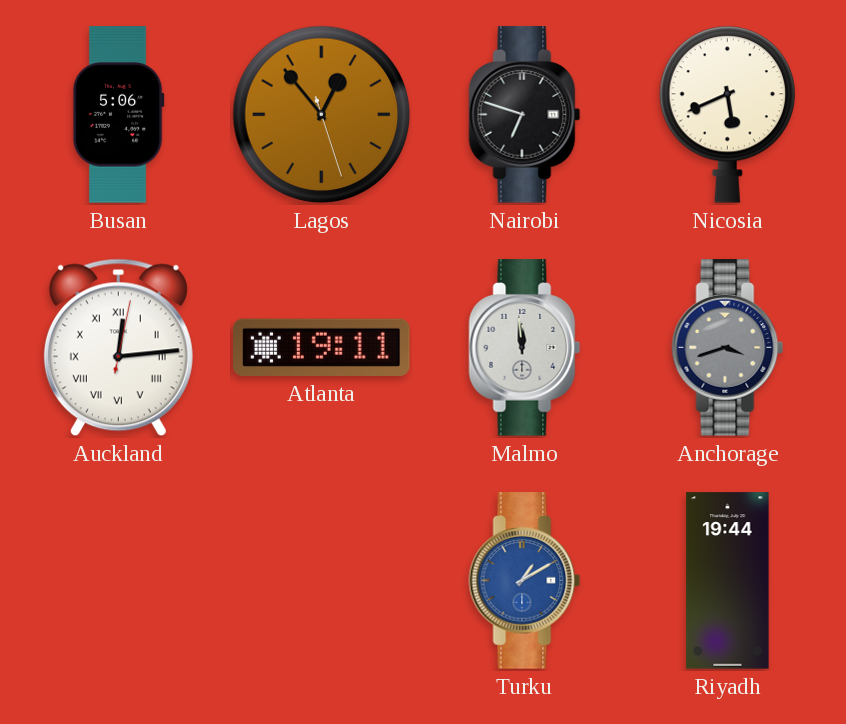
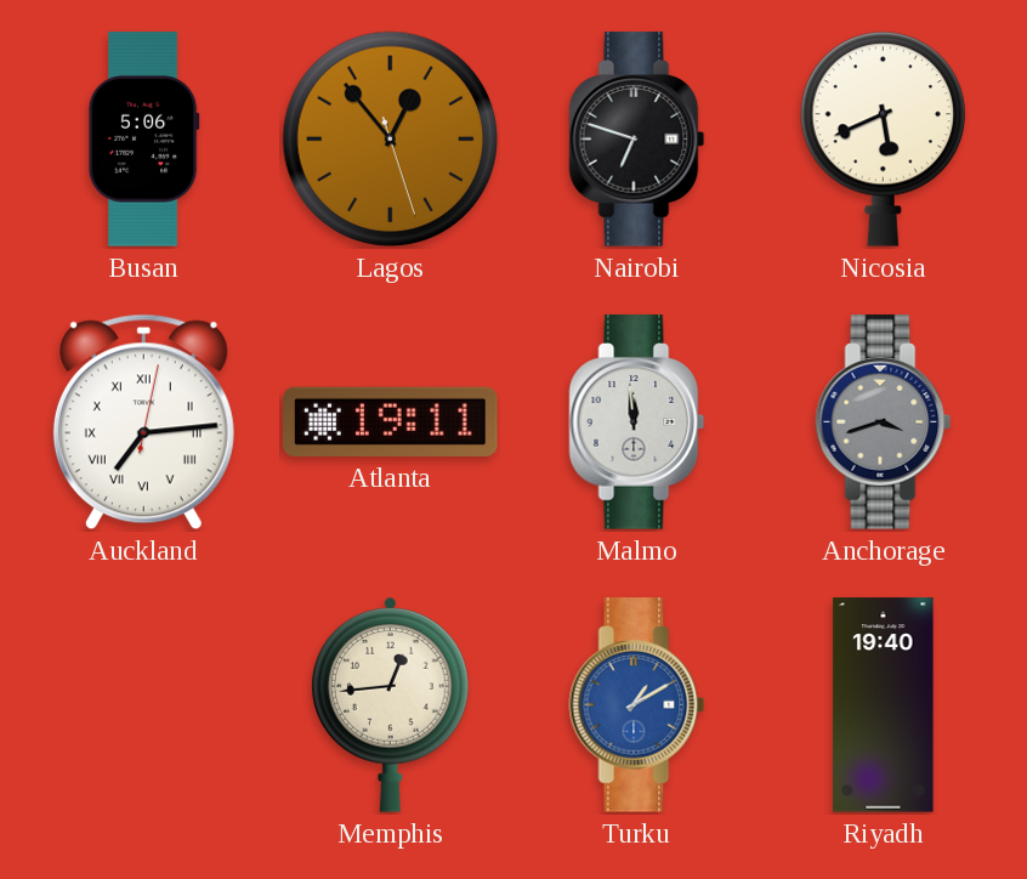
Auckland: 12:14 -> 7:14 (143, 423)
Memphis: none -> 12:44 (390, 704)
Riyadh: 19:44 -> 19:40 (884, 705)
